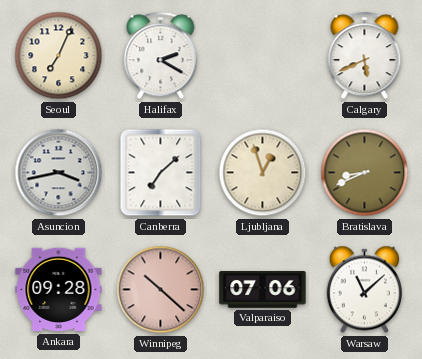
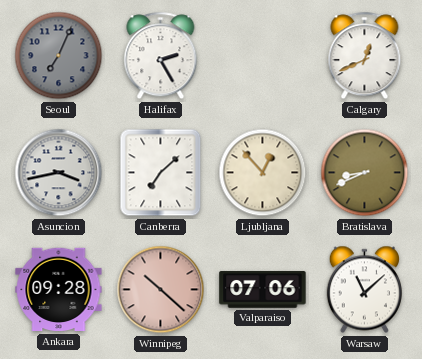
Seoul dial: cream -> grey (59, 56)
Halifax: 2:20 -> 2:25 (161, 56)
Calgary: 5:41 -> 12:41 (365, 56)
Ljubljana: 12:57 -> 12:53 (263, 173)
